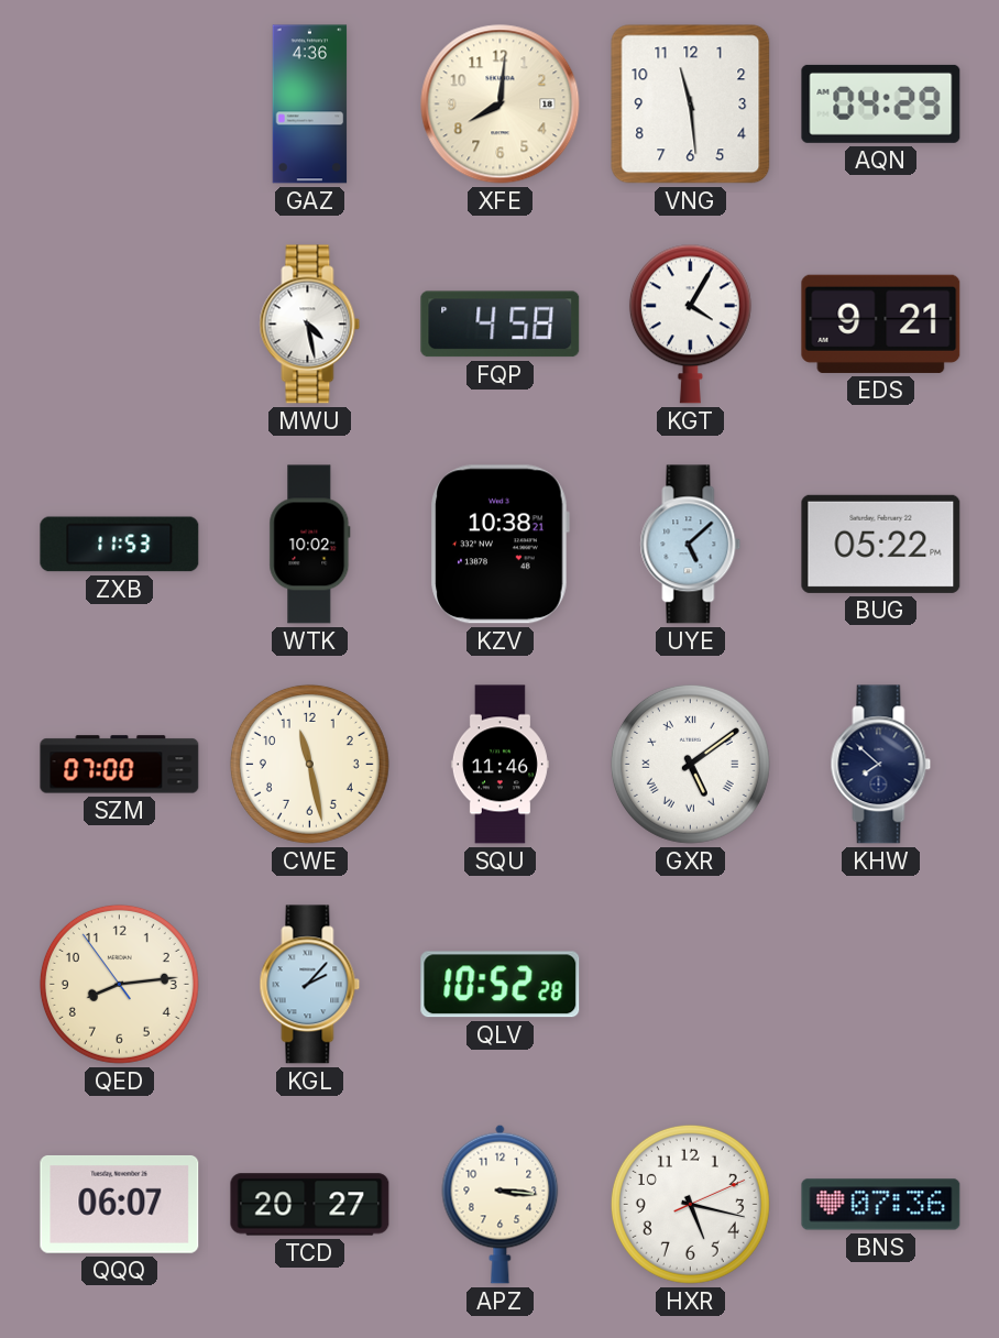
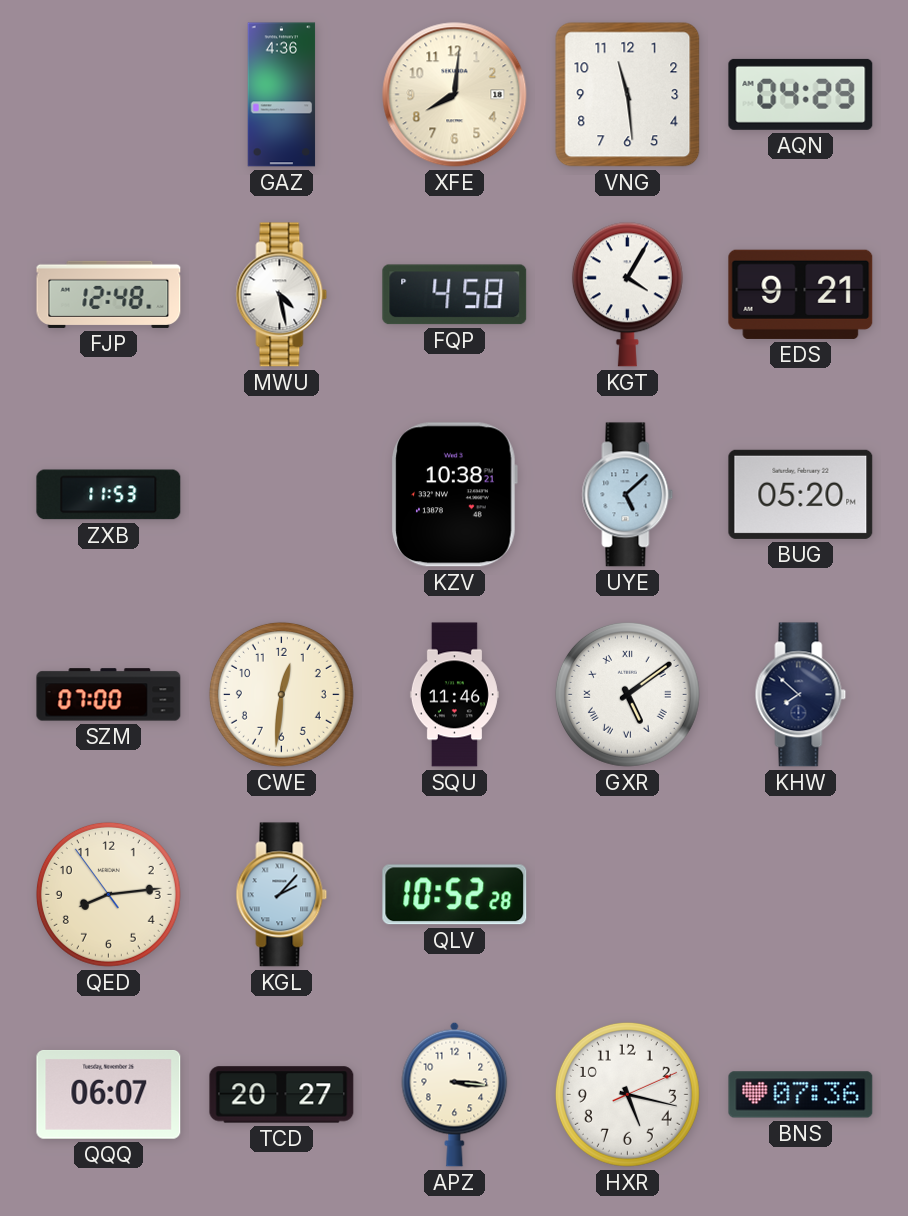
FJP: none -> 12:48 (109, 294)
WTK: 10:02 -> none (310, 545)
BUG: 05:22 -> 05:20 (801, 494)
CWE: 11:28 -> 12:31 (281, 694)
